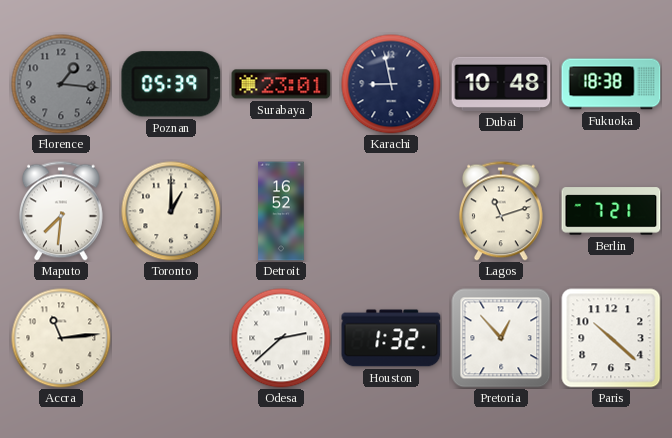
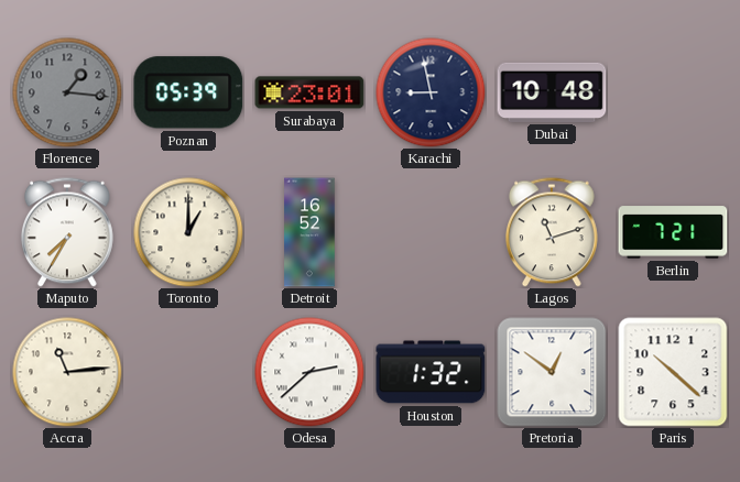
Fukuoka: 18:38 -> none (611, 84)
Maputo: 7:31 -> 7:35 (67, 232)
Pretoria: 12:53 -> 12:51 (552, 372)
